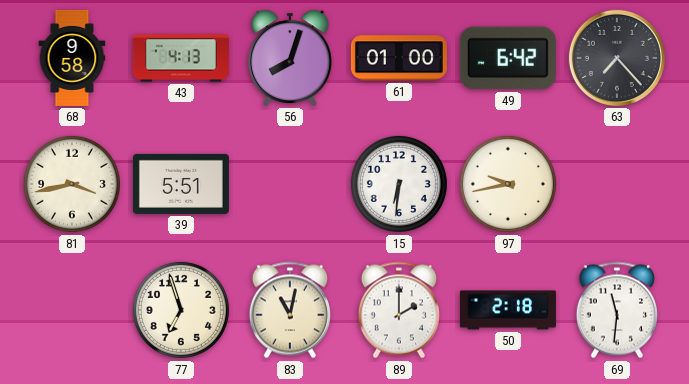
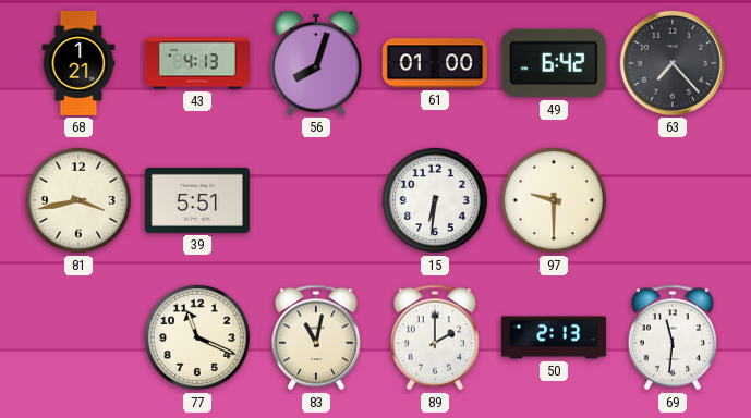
68: 9:58 -> 1:21 (78, 63)
97: 9:43 -> 9:30 (554, 200)
77: 6:57 -> 11:19 (197, 337)
50: 2:18 -> 2:13 (554, 337)
